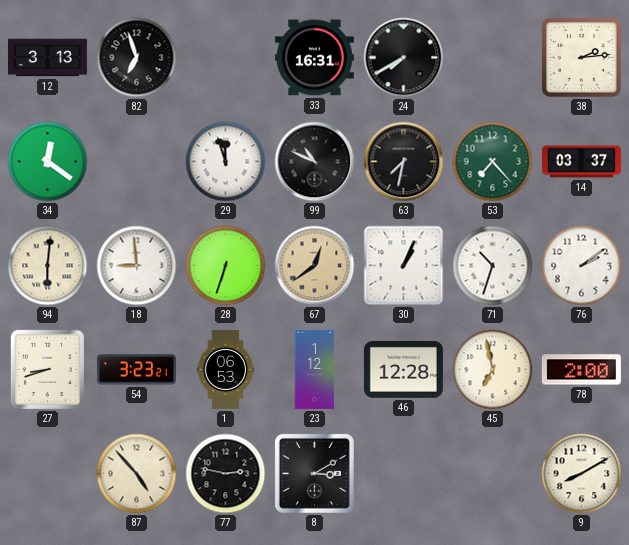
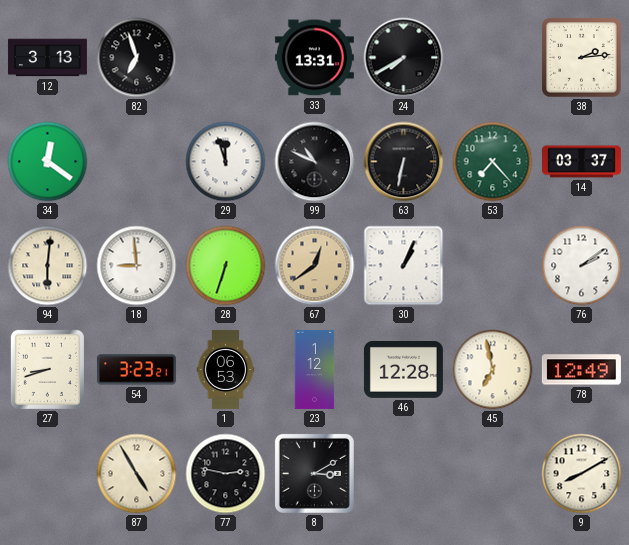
33: 16:31 -> 13:31 (314, 58)
63: 7:32 -> 6:32 (404, 162)
71: 10:33 -> none (493, 266)
78: 2:00 -> 12:49 (581, 370)
87: 4:53 -> 4:55 (137, 474)
